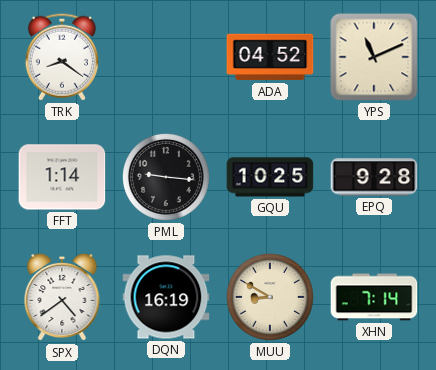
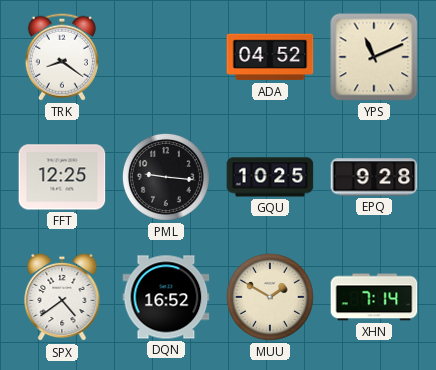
FFT: 1:14 -> 12:25 (62, 177)
DQN: 16:19 -> 16:52 (166, 297)
MUU: 8:50 -> 1:50 (270, 297)
